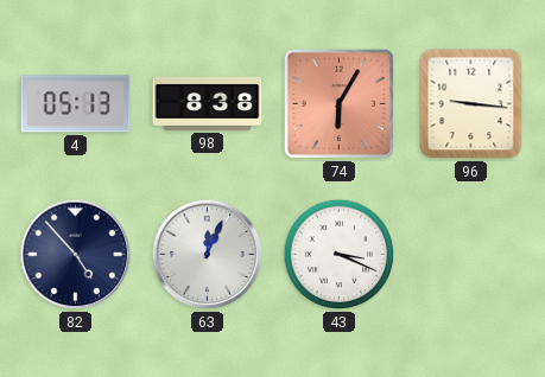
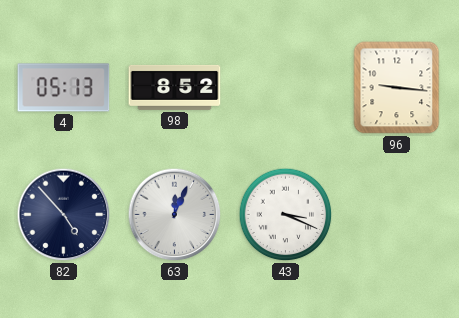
98: 8:38 -> 8:52 (175, 87)
74: 6:05 -> none (340, 104)
